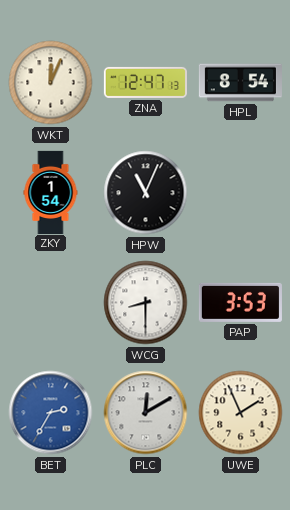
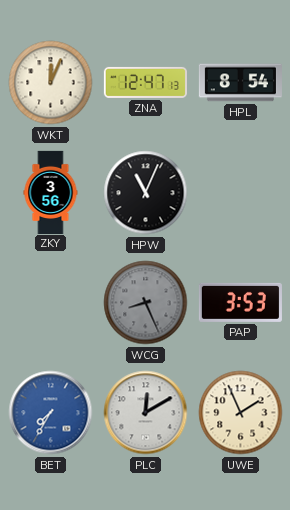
ZKY: 1:54 -> 3:56 (51, 192)
WCG: 8:30 -> 8:26 (146, 303)
WCG dial: white -> grey (146, 303)
BET: 2:35 -> 7:35 (51, 413)
